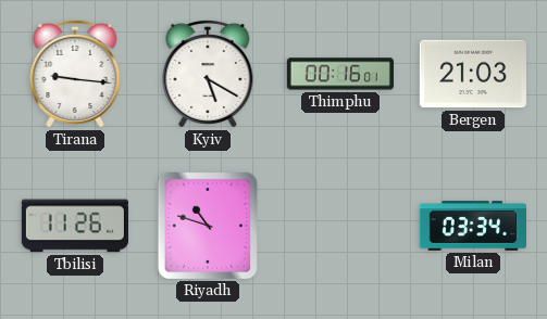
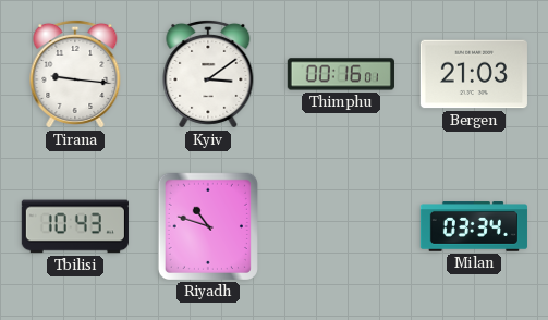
Kyiv: 5:20 -> 3:09 (208, 74)
Tbilisi: 11:26 -> 10:43 (75, 226)
